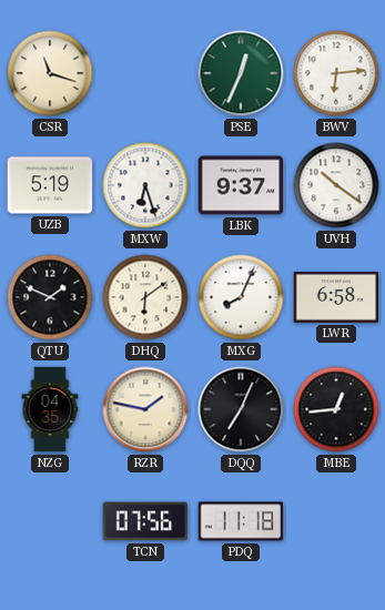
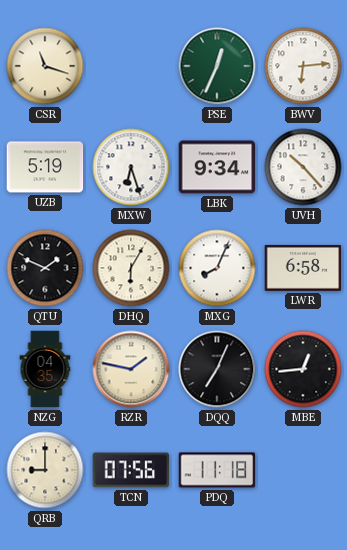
LBK: 9:37 -> 9:34 (217, 167)
UVH: 10:21 -> 10:23 (303, 167)
DHQ: 6:09 -> 6:05 (131, 268)
QRB: none -> 9:00 (45, 470)
